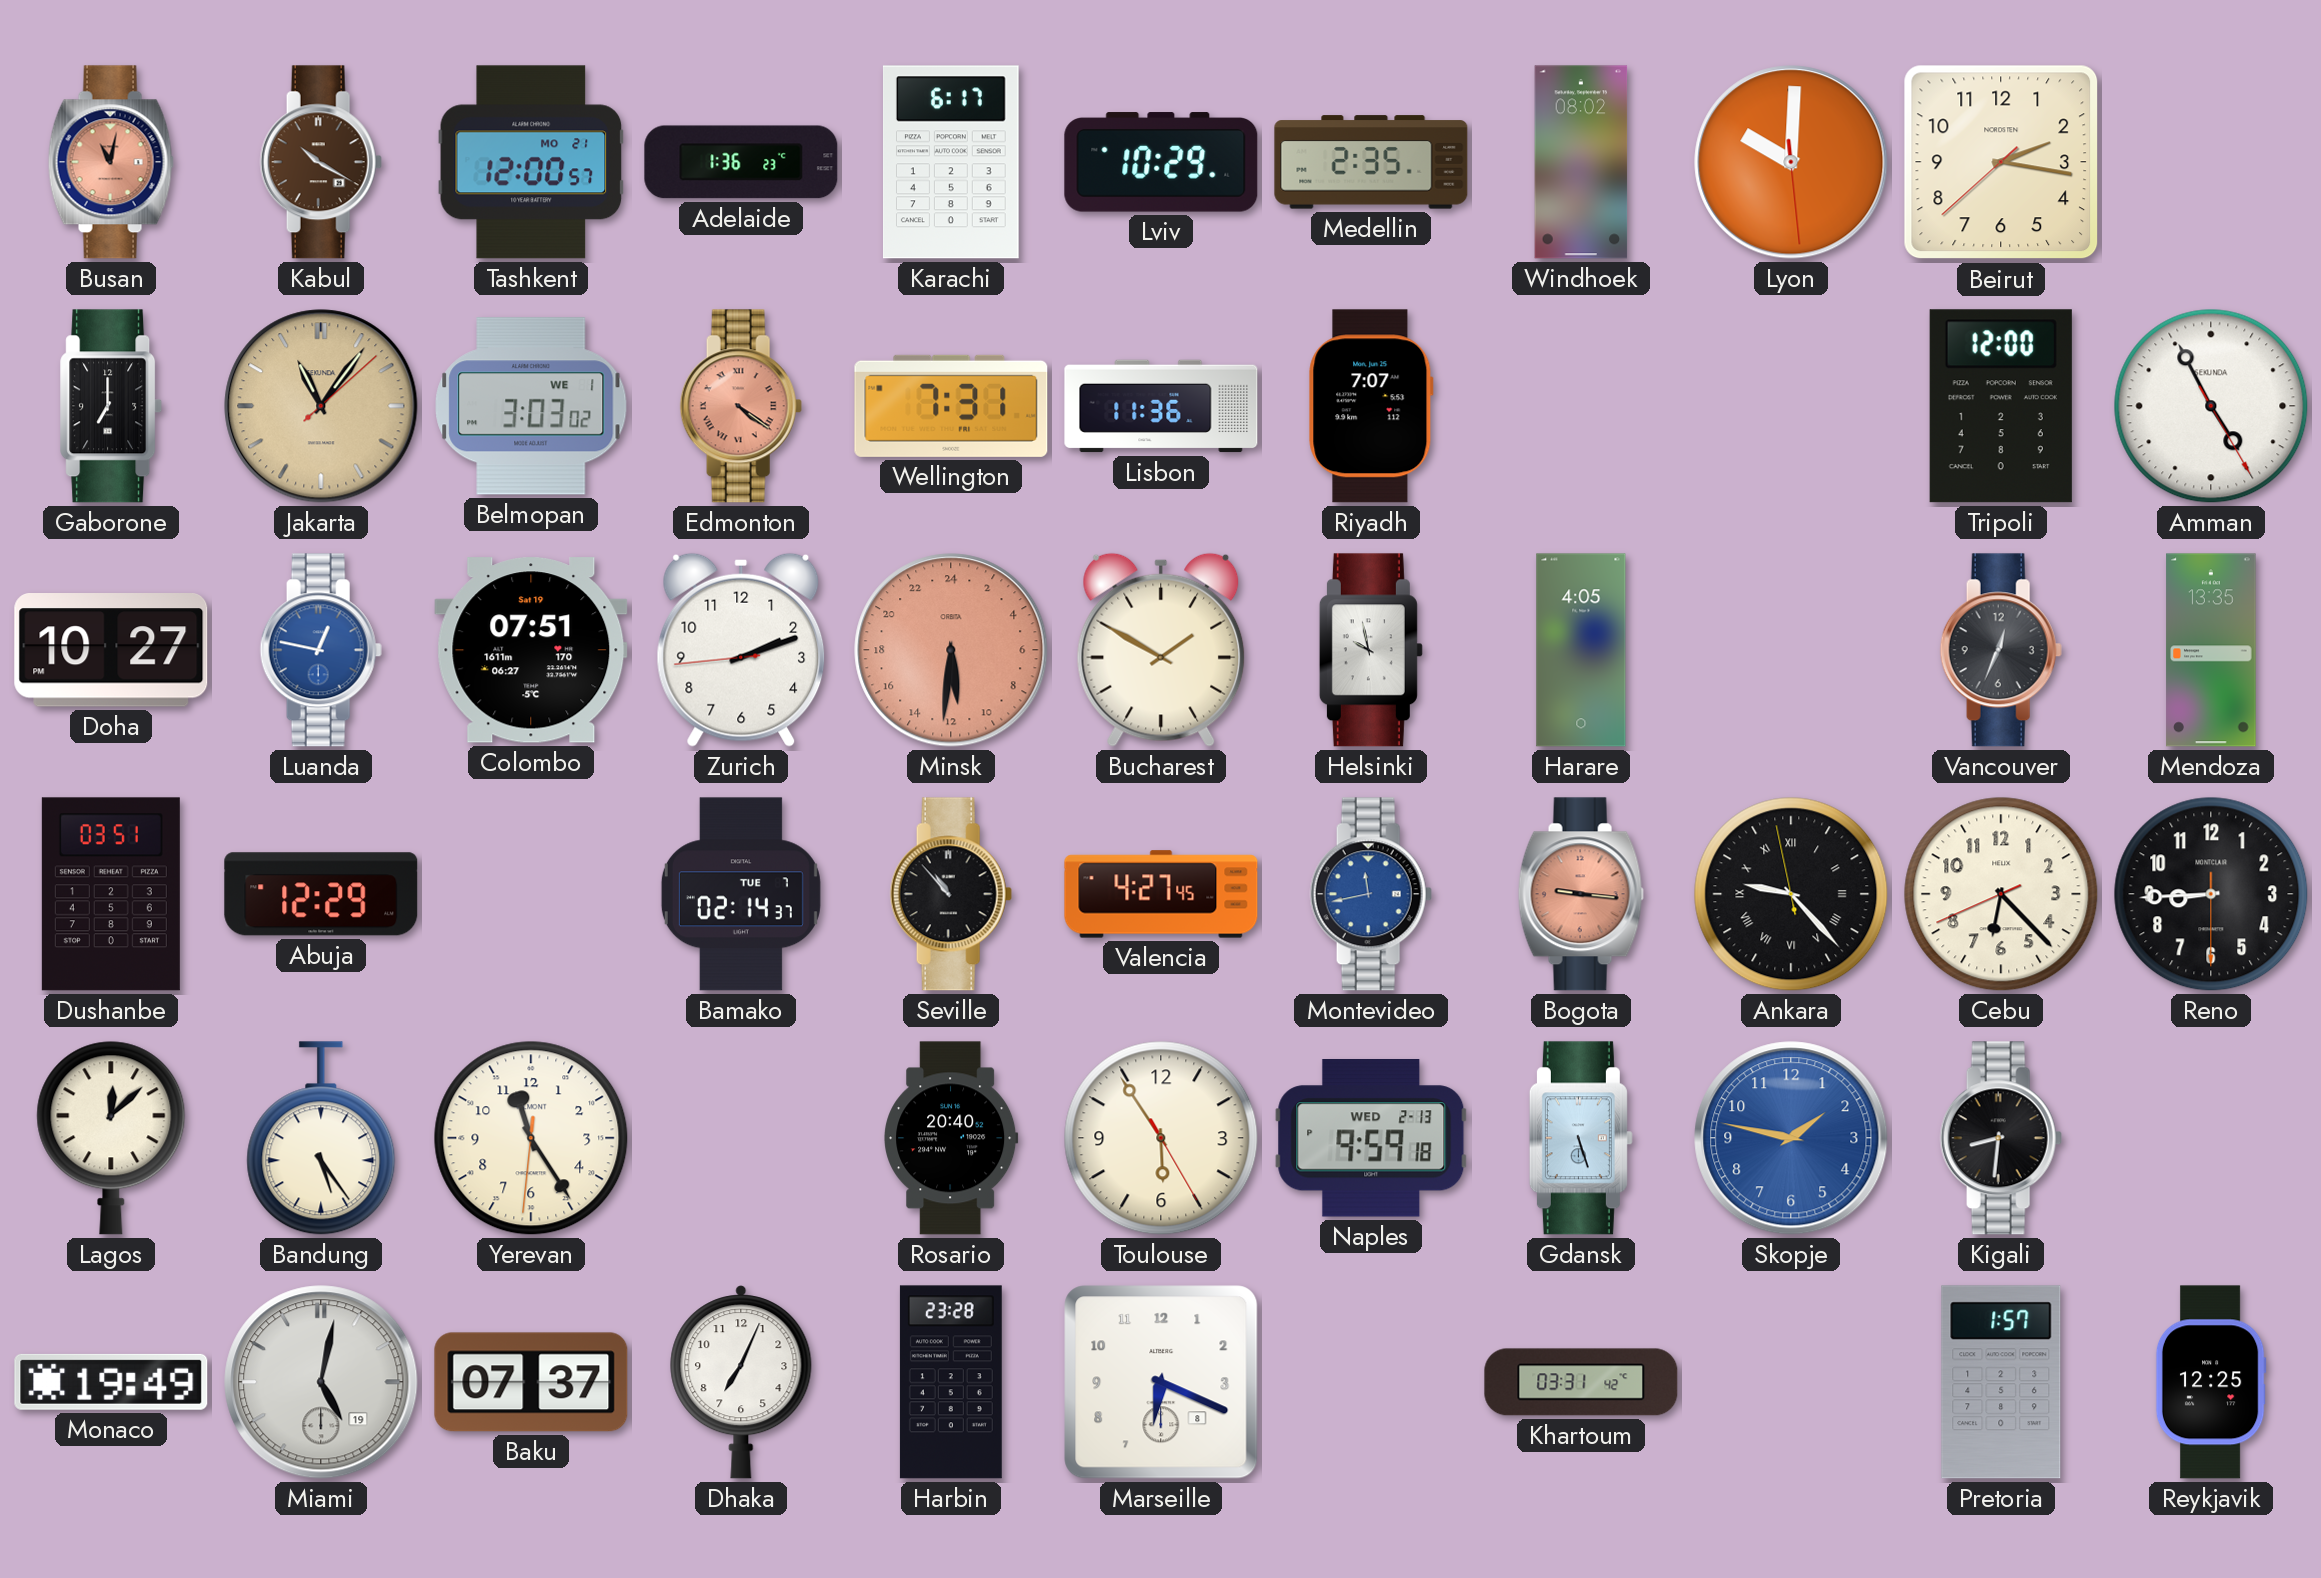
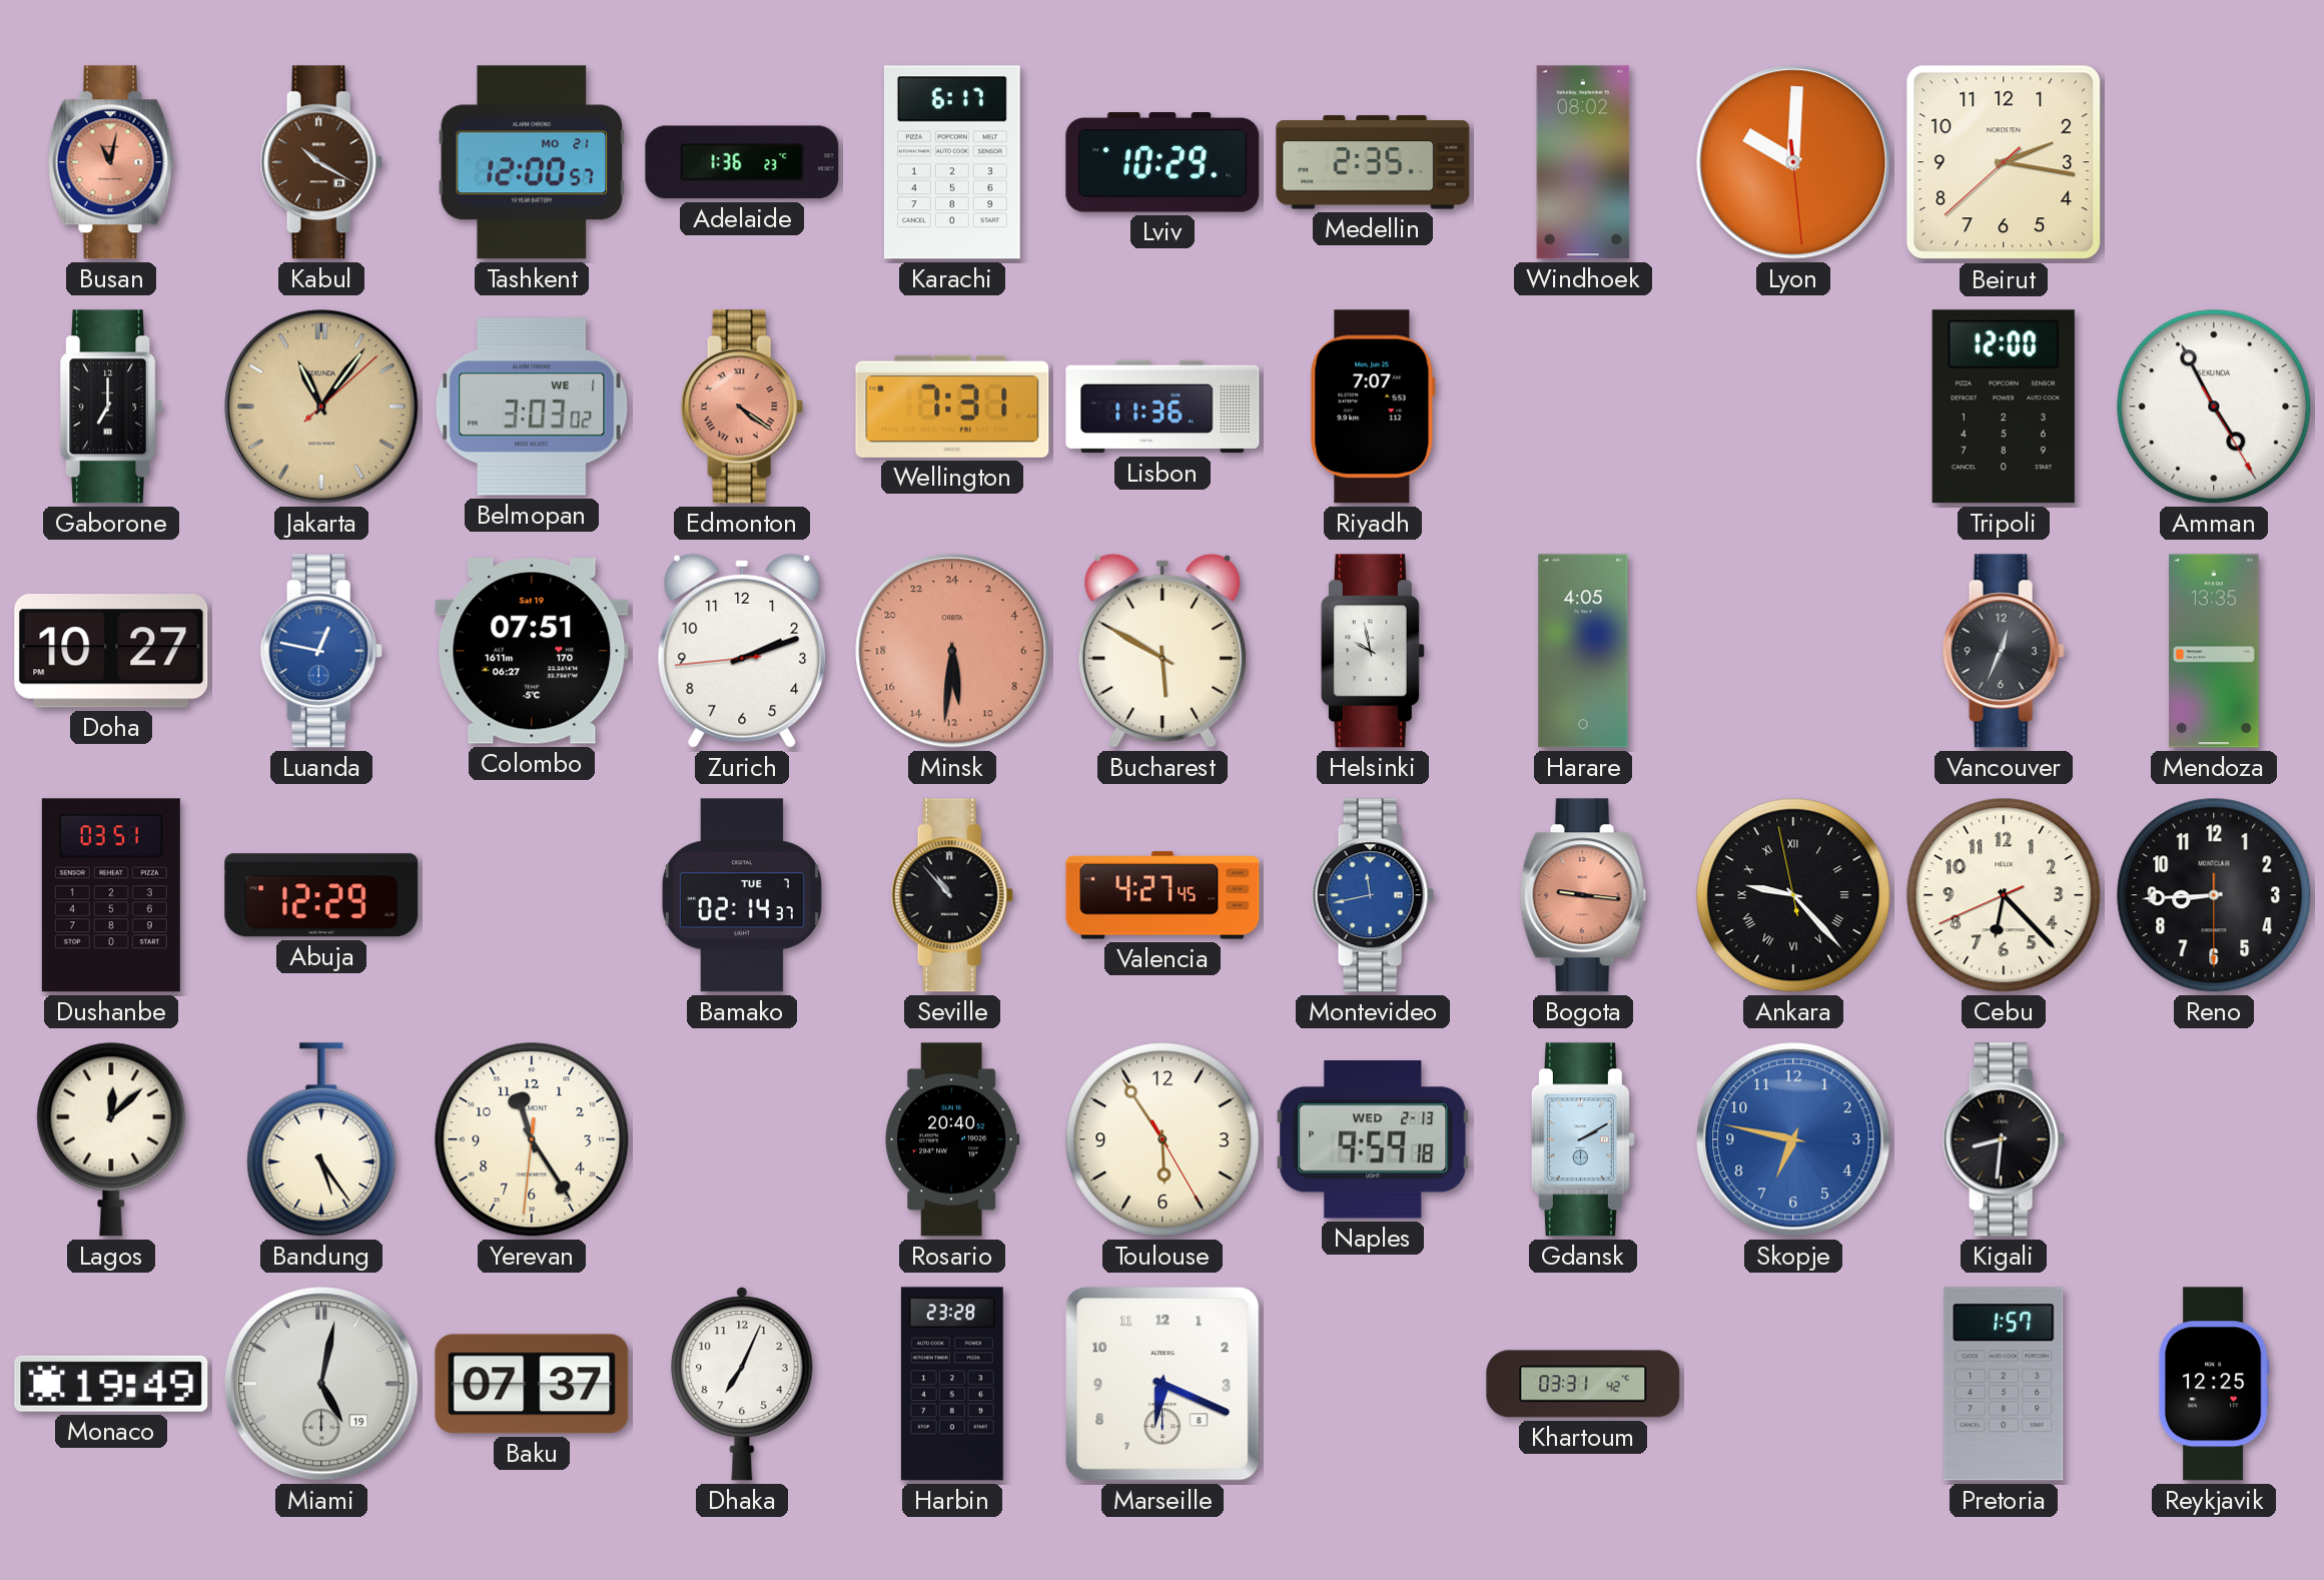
Bucharest: 1:50 -> 5:50 (1163, 651)
Gdansk: 5:27 -> 2:10 (1583, 1139)
Skopje: 1:47 -> 6:47 (1793, 1139)
